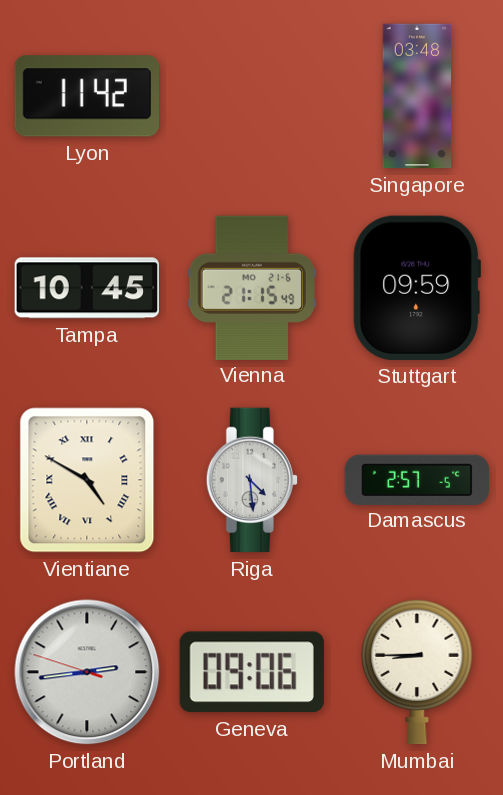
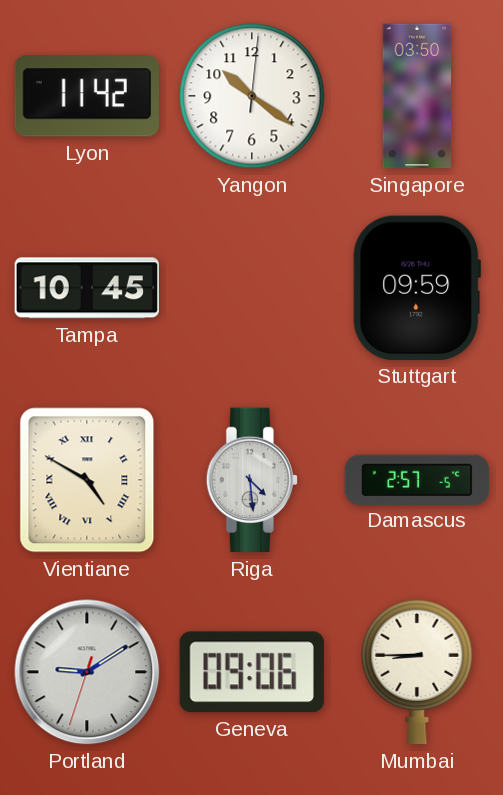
Yangon: none -> 10:21 (252, 96)
Singapore: 03:48 -> 03:50 (417, 96)
Vienna: 21:15 -> none (252, 287)
Portland: 2:43 -> 9:09 (87, 672)
